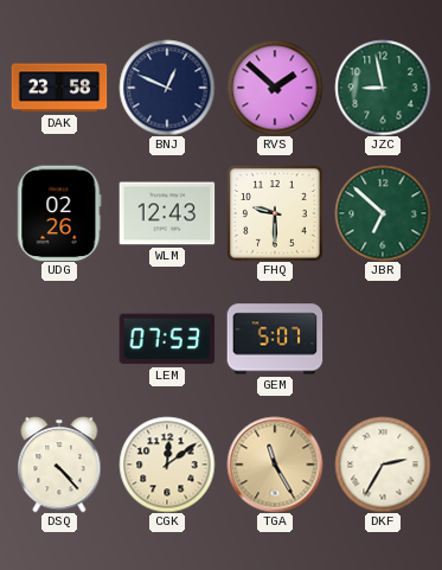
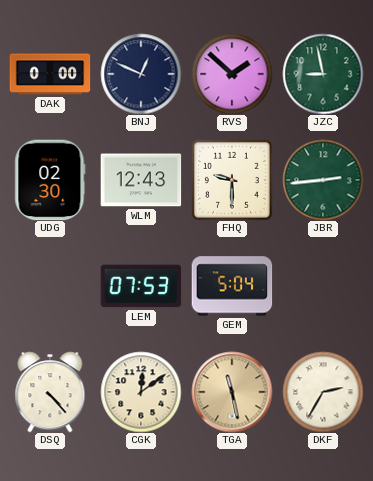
DAK: 23:58 -> 0:00 (50, 74)
UDG: 02:26 -> 02:30 (50, 180)
JBR: 6:52 -> 2:44 (323, 180)
GEM: 5:07 -> 5:04 (232, 286)
TGA: 11:25 -> 11:28 (232, 392)
